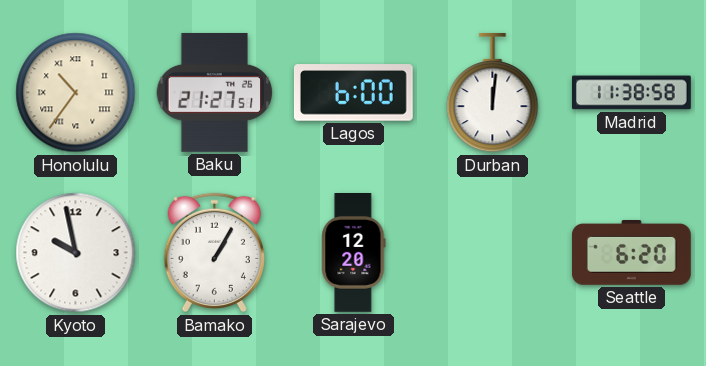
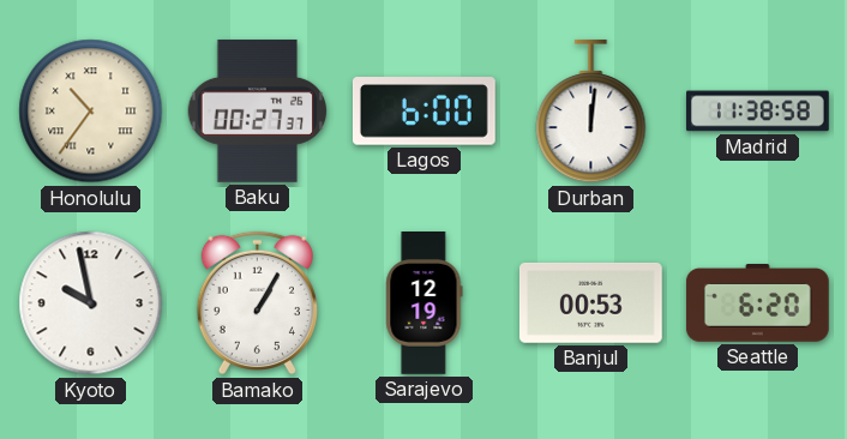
Baku: 21:27 -> 00:27 (258, 110)
Sarajevo: 12:20 -> 12:19 (425, 303)
Banjul: none -> 00:53 (590, 302)
